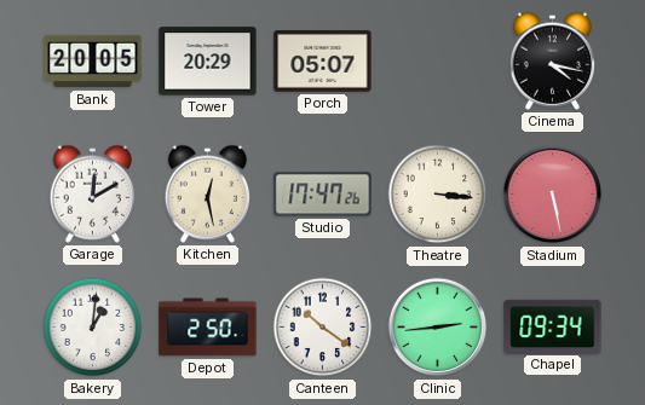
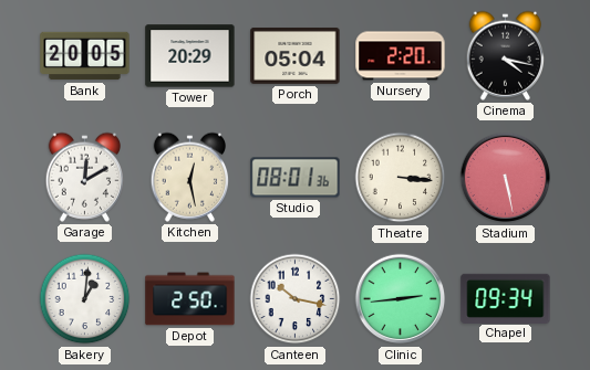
Porch: 05:07 -> 05:04 (296, 56)
Nursery: none -> 2:20 (401, 56)
Studio: 17:47 -> 08:01 (296, 178)
Canteen: 10:21 -> 10:17 (296, 299)
